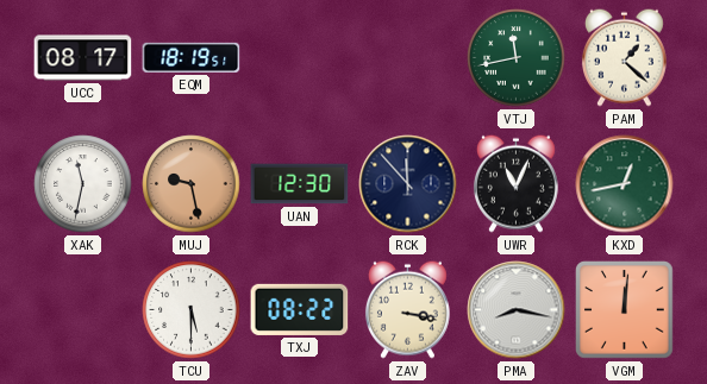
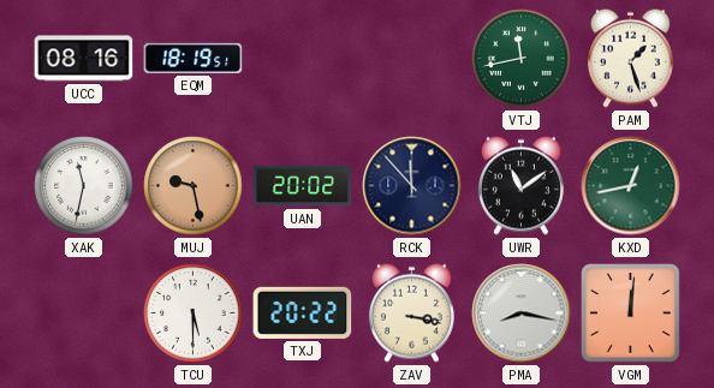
UCC: 08:17 -> 08:16 (84, 59)
PAM: 1:22 -> 1:27 (630, 58)
UAN: 12:30 -> 20:02 (303, 186)
UWR: 11:04 -> 11:09 (520, 185)
TXJ: 08:22 -> 20:22 (303, 312)
